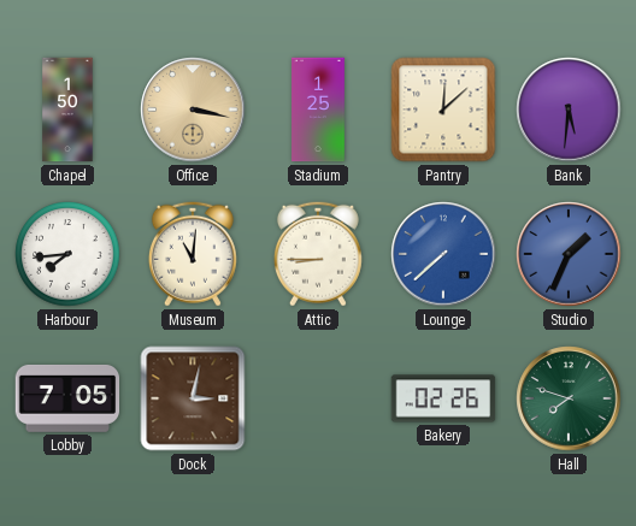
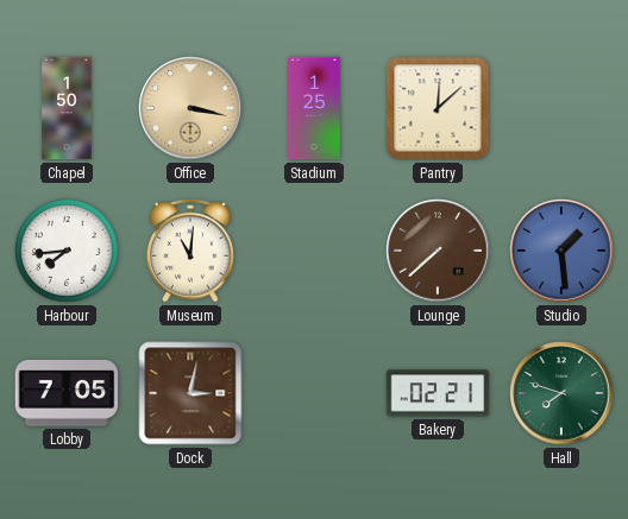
Bank: 5:31 -> none (569, 110)
Attic: 8:45 -> none (318, 254)
Lounge dial: blue -> brown (438, 251)
Studio: 1:34 -> 1:29 (561, 251)
Bakery: 02:26 -> 02:21 (438, 393)
